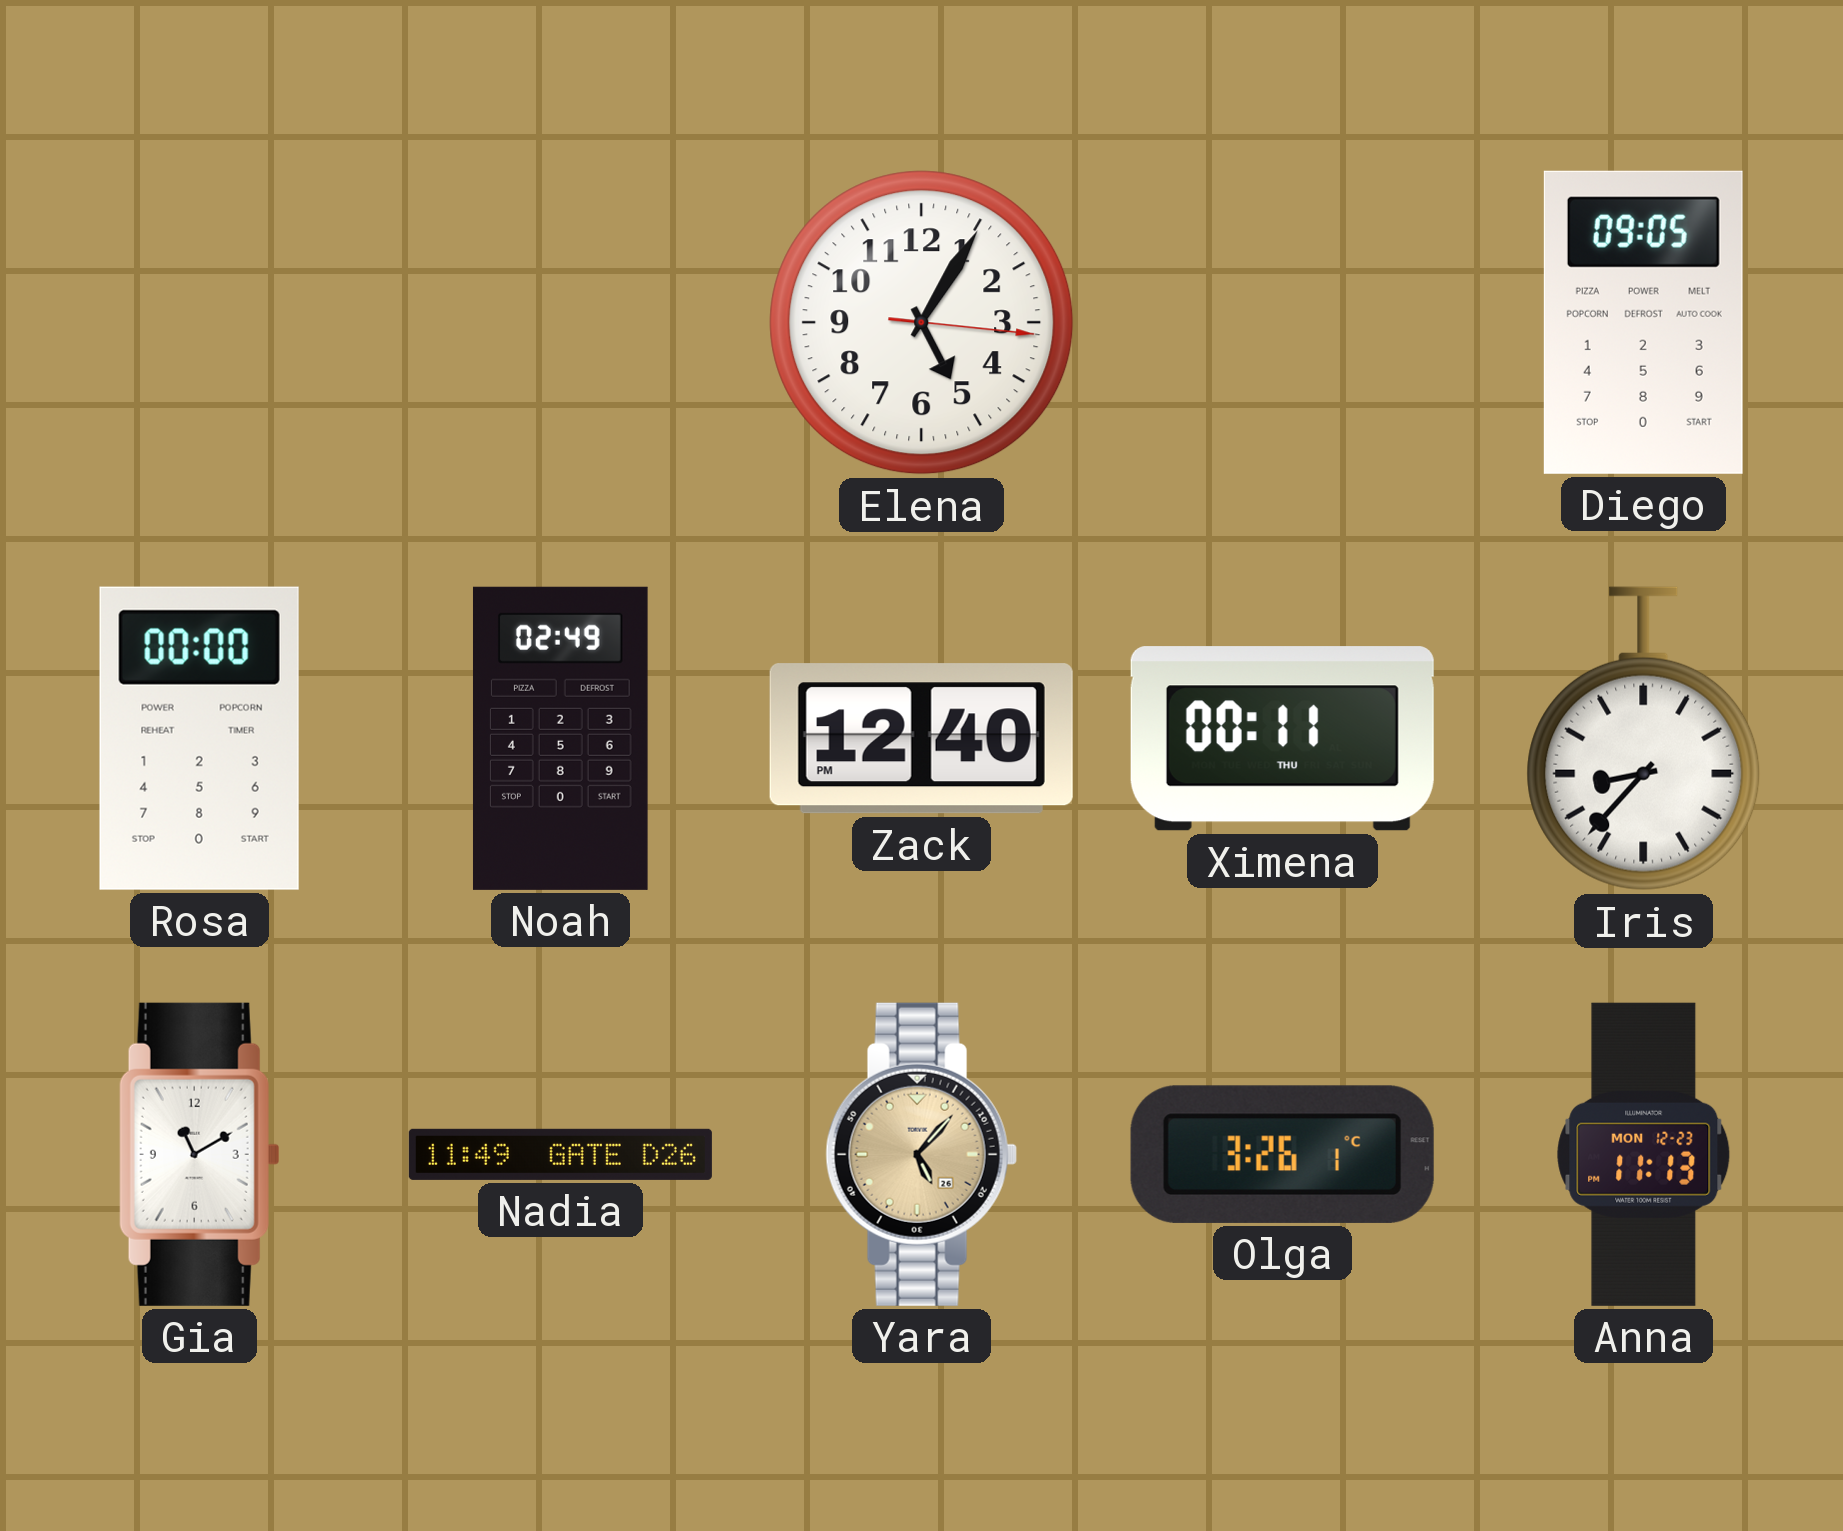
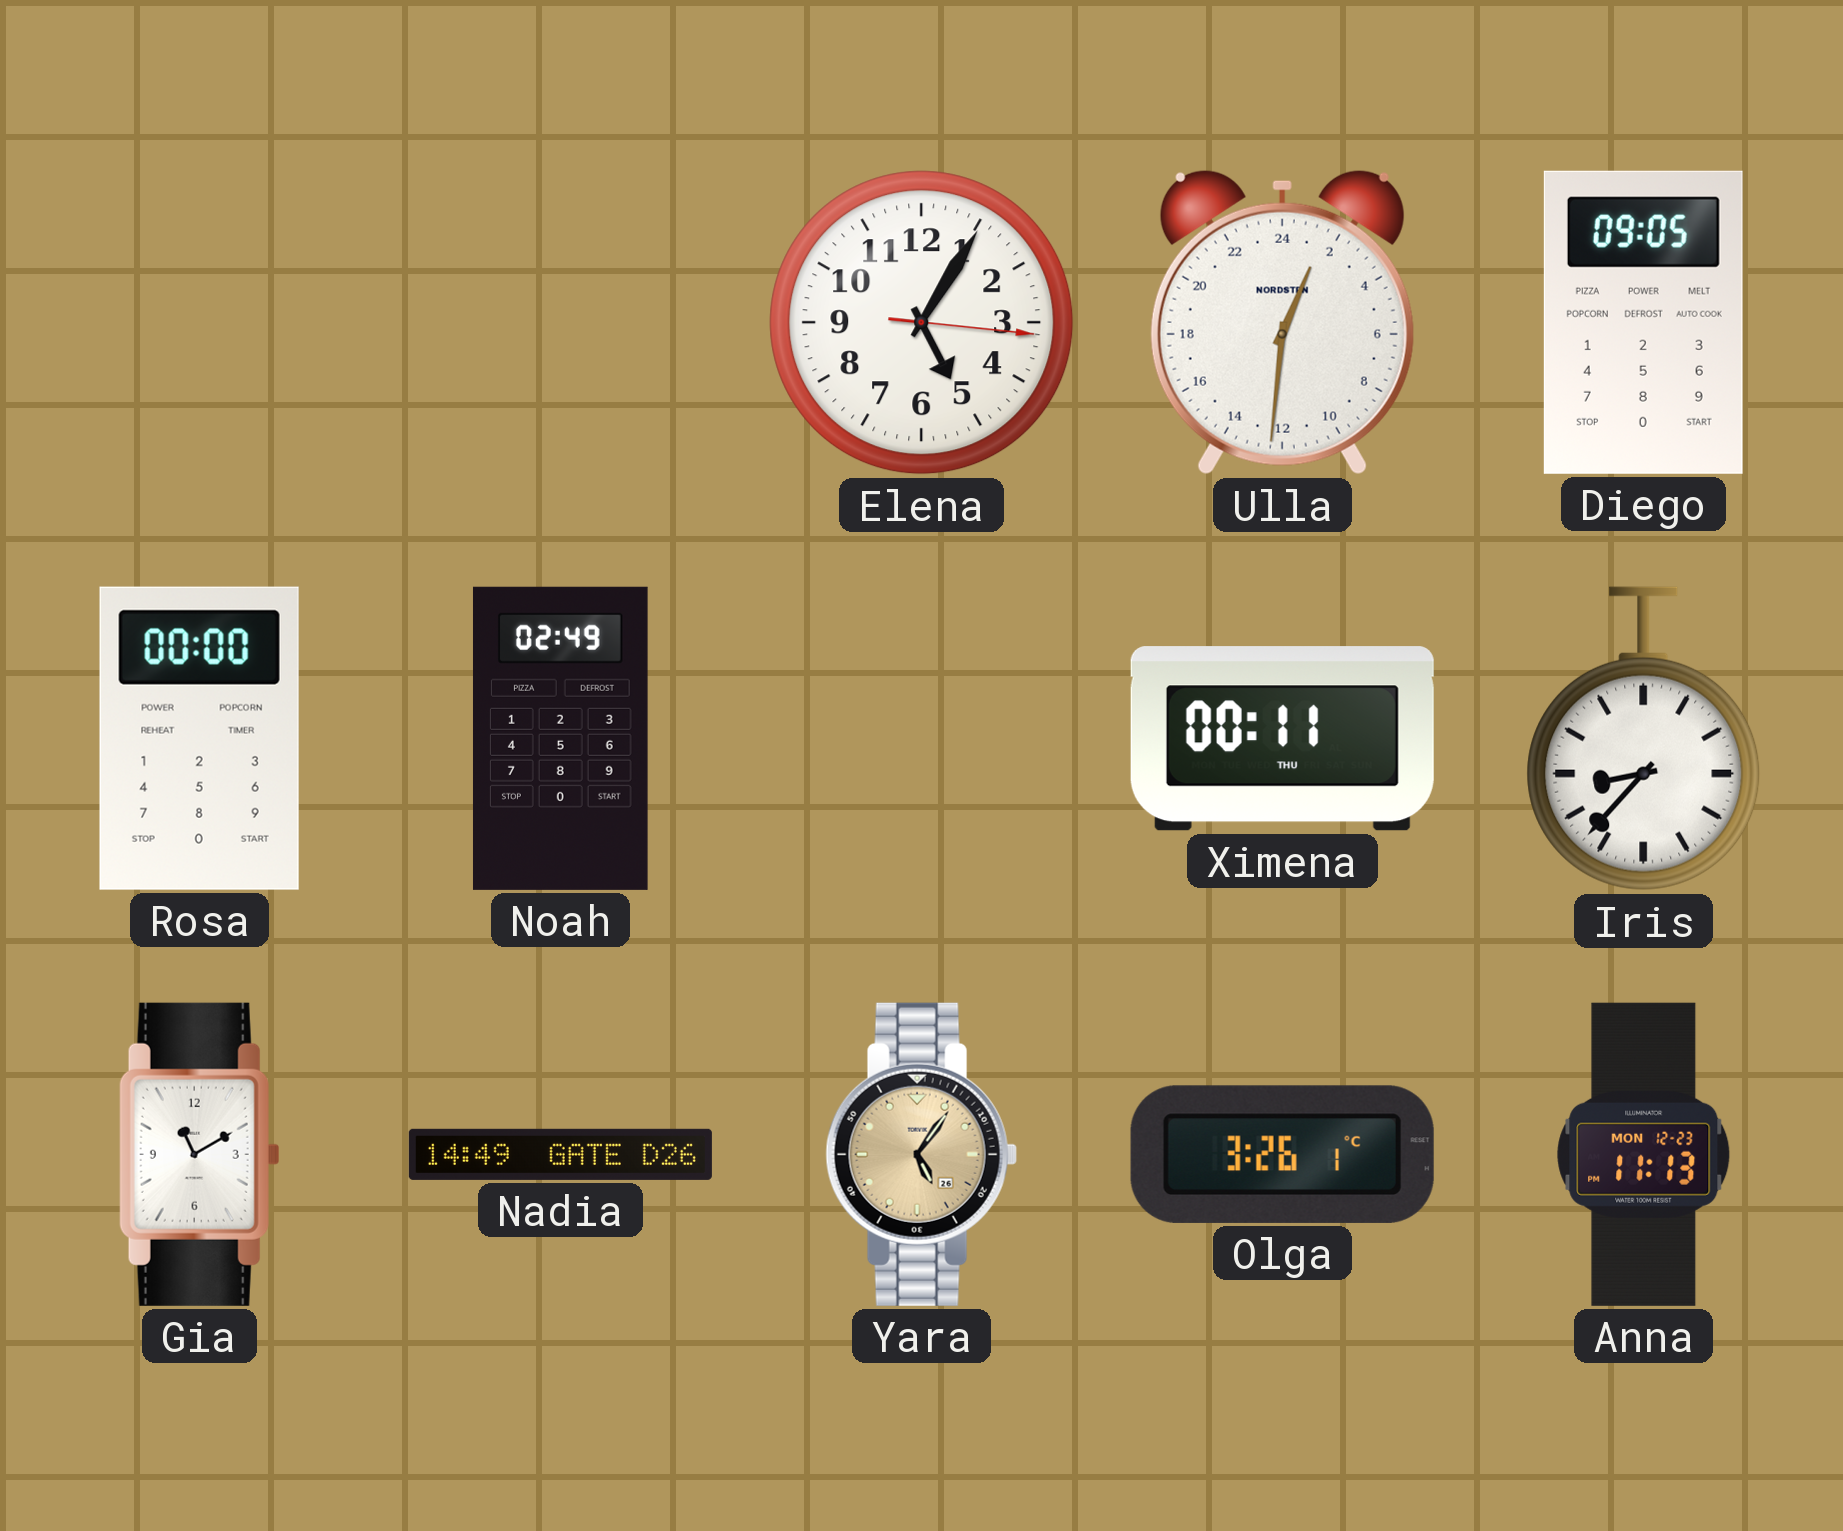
Ulla: none -> 1:31 (1282, 322)
Zack: 12:40 -> none (921, 739)
Nadia: 11:49 -> 14:49 (560, 1154)
Yara: 5:07 -> 5:06 (921, 1154)
